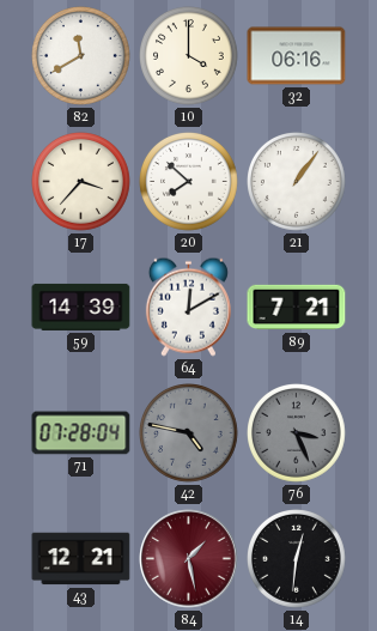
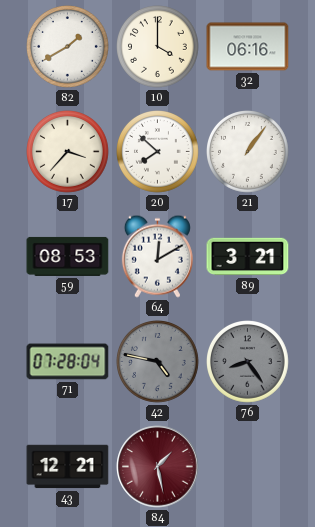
82: 11:40 -> 1:40 (68, 47)
59: 14:39 -> 08:53 (68, 256)
89: 7:21 -> 3:21 (248, 257)
76: 3:26 -> 8:24 (248, 362)
14: 12:31 -> none (297, 559)
